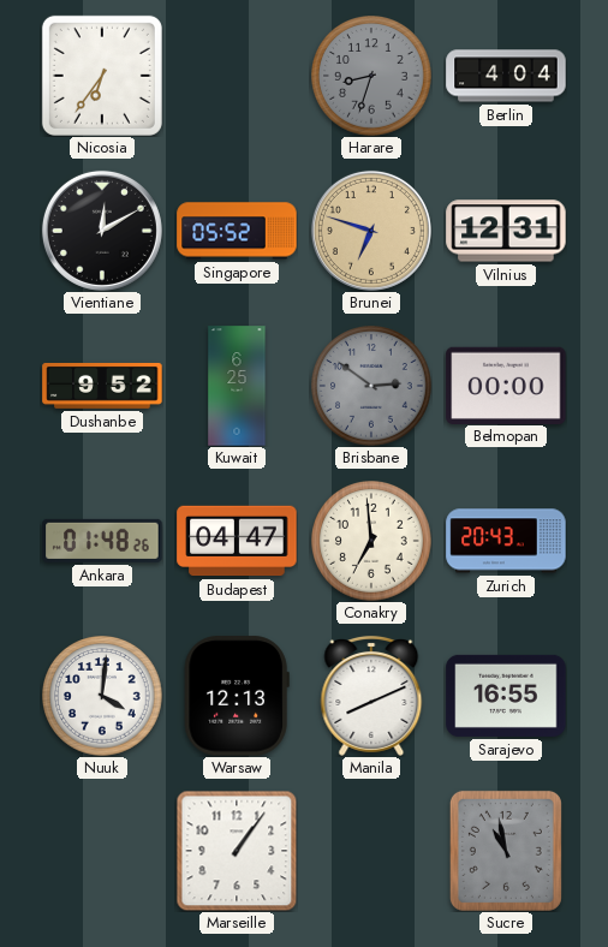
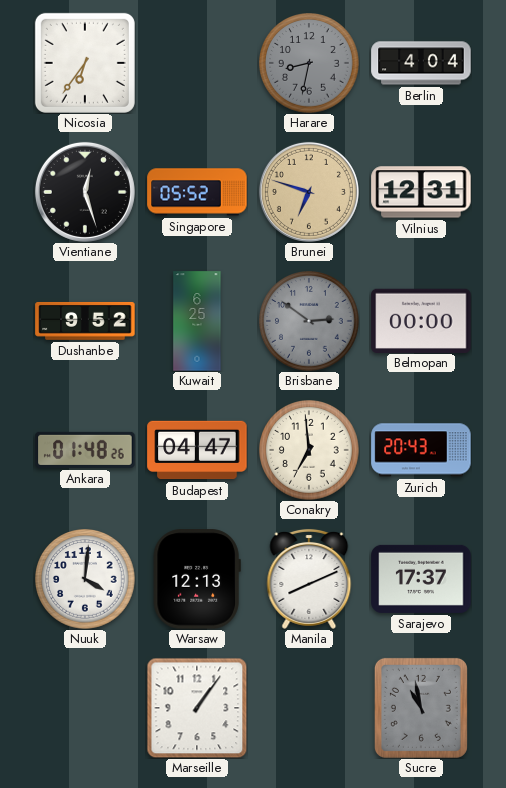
Harare: 8:33 -> 8:32 (310, 64)
Vientiane: 12:10 -> 12:27 (85, 192)
Sarajevo: 16:55 -> 17:37 (421, 579)
